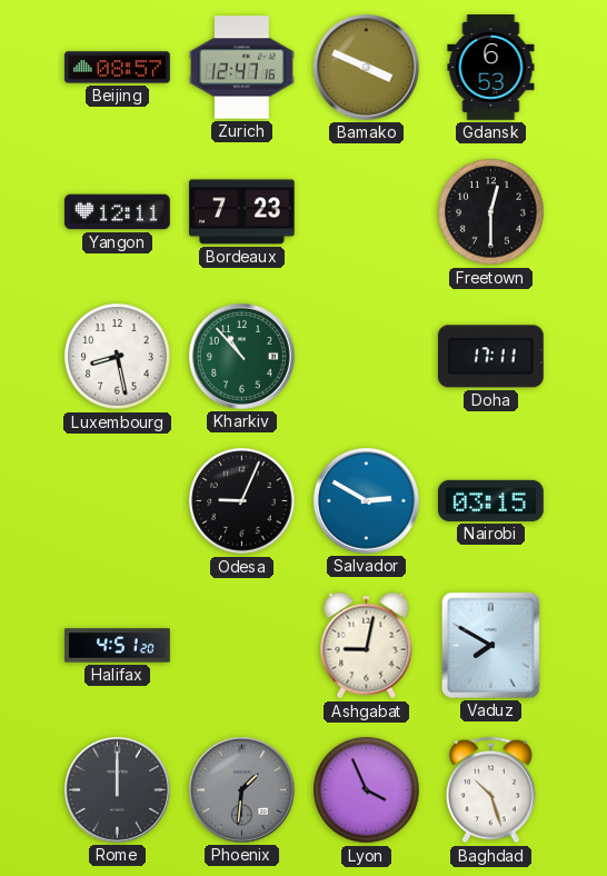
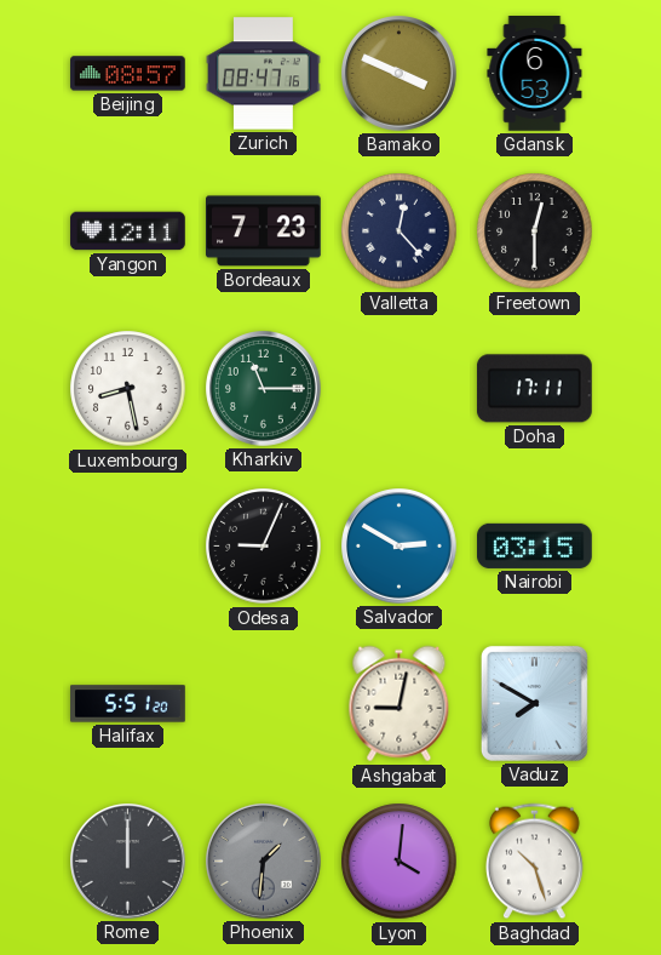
Zurich: 12:47 -> 08:47 (264, 74)
Valletta: none -> 12:23 (400, 231)
Kharkiv: 10:53 -> 11:15 (264, 389)
Halifax: 4:51 -> 5:51 (128, 704)
Lyon: 3:56 -> 4:01 (400, 862)
